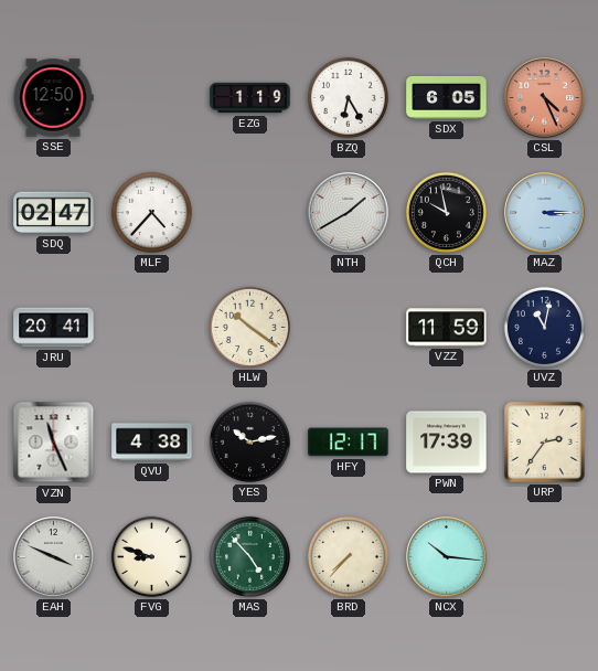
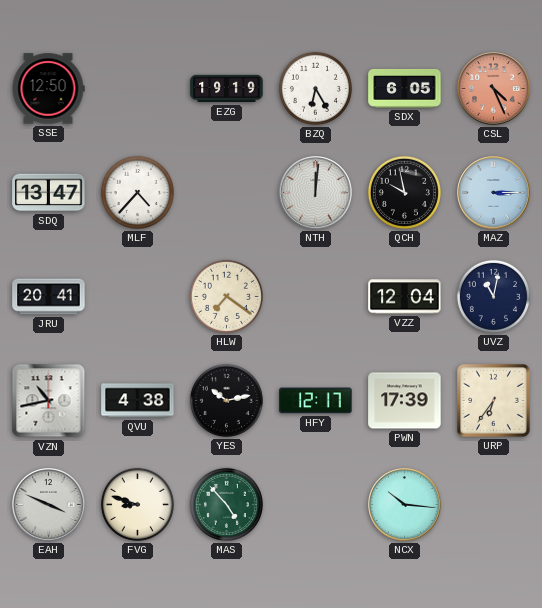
EZG: 1:19 -> 19:19 (227, 89)
SDQ: 02:47 -> 13:47 (49, 193)
NTH: 1:40 -> 12:01 (316, 193)
HLW: 10:21 -> 7:21 (226, 296)
VZZ: 11:59 -> 12:04 (405, 297)
VZN: 11:26 -> 10:43 (49, 401)
URP: 2:36 -> 6:36 (494, 401)
BRD: 7:37 -> none (348, 556)
